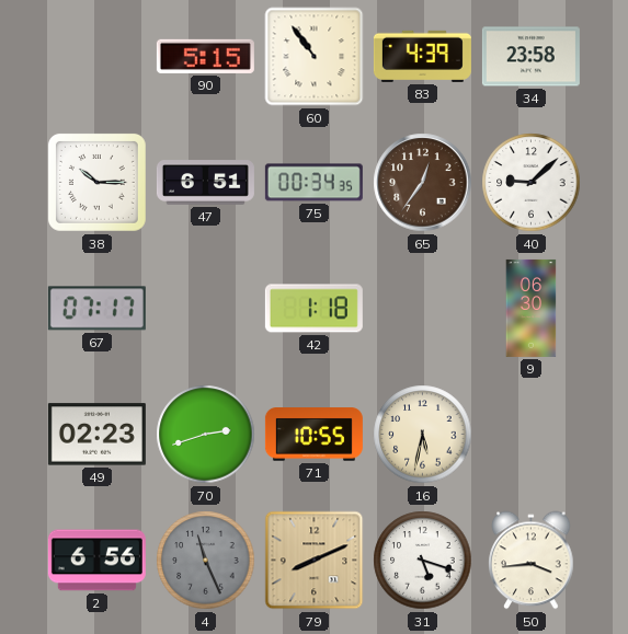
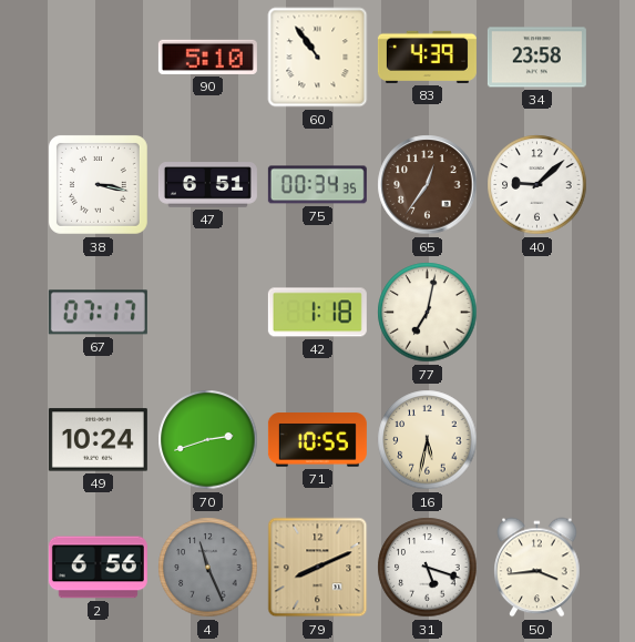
90: 5:15 -> 5:10 (207, 57)
38: 10:15 -> 3:17 (98, 184)
77: none -> 7:02 (428, 313)
9: 06:30 -> none (532, 308)
49: 02:23 -> 10:24 (98, 440)
